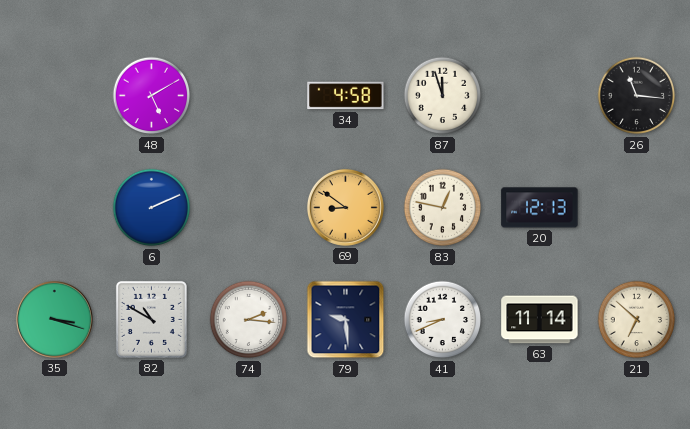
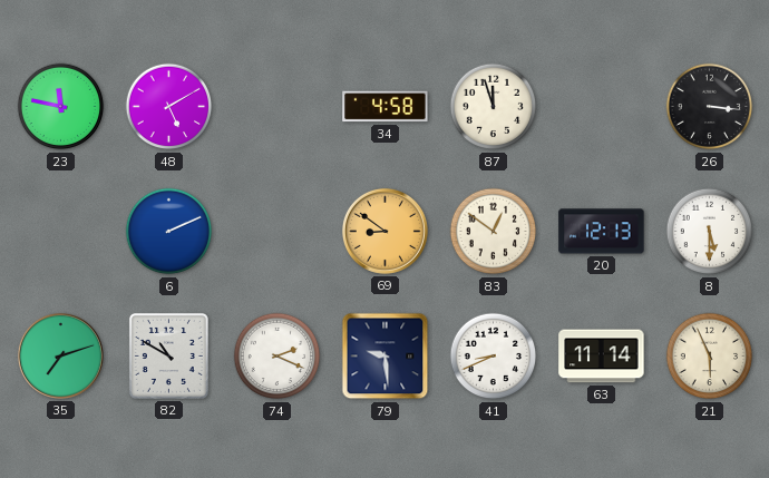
23: none -> 11:47 (61, 107)
26: 11:16 -> 3:16 (710, 107)
83: 12:47 -> 12:51 (494, 232)
8: none -> 5:30 (710, 232)
35: 3:18 -> 7:12 (60, 355)
74: 2:16 -> 2:19 (278, 357)
21: 6:52 -> 5:56 (710, 357)
